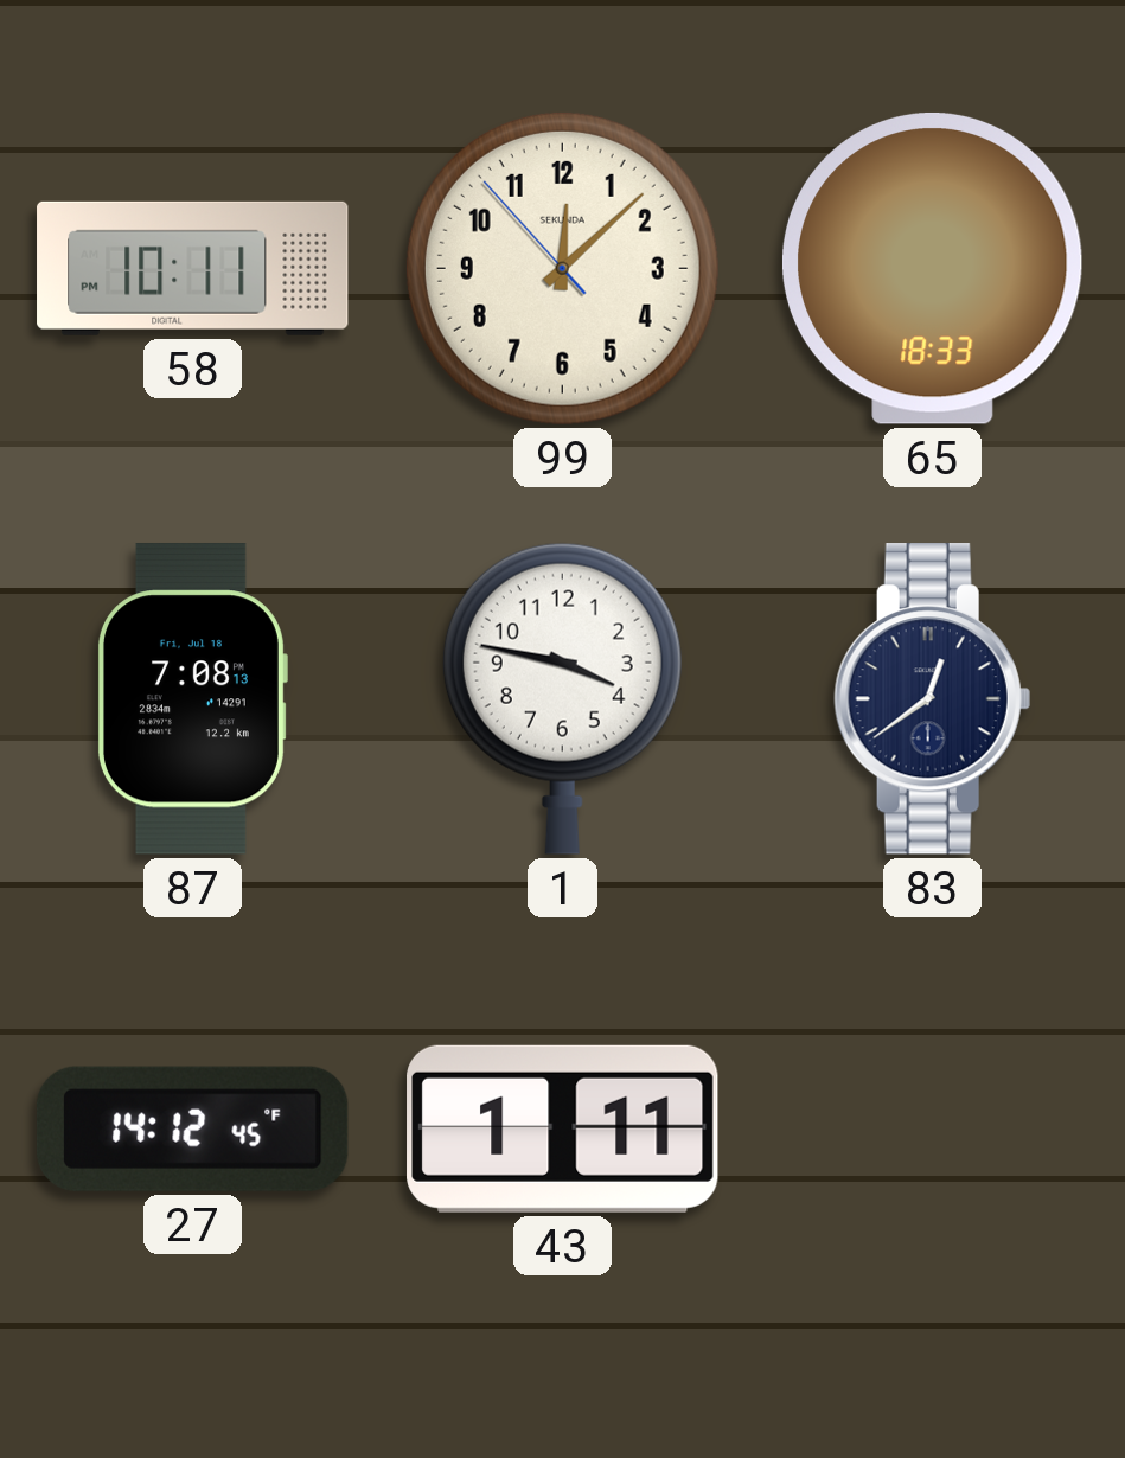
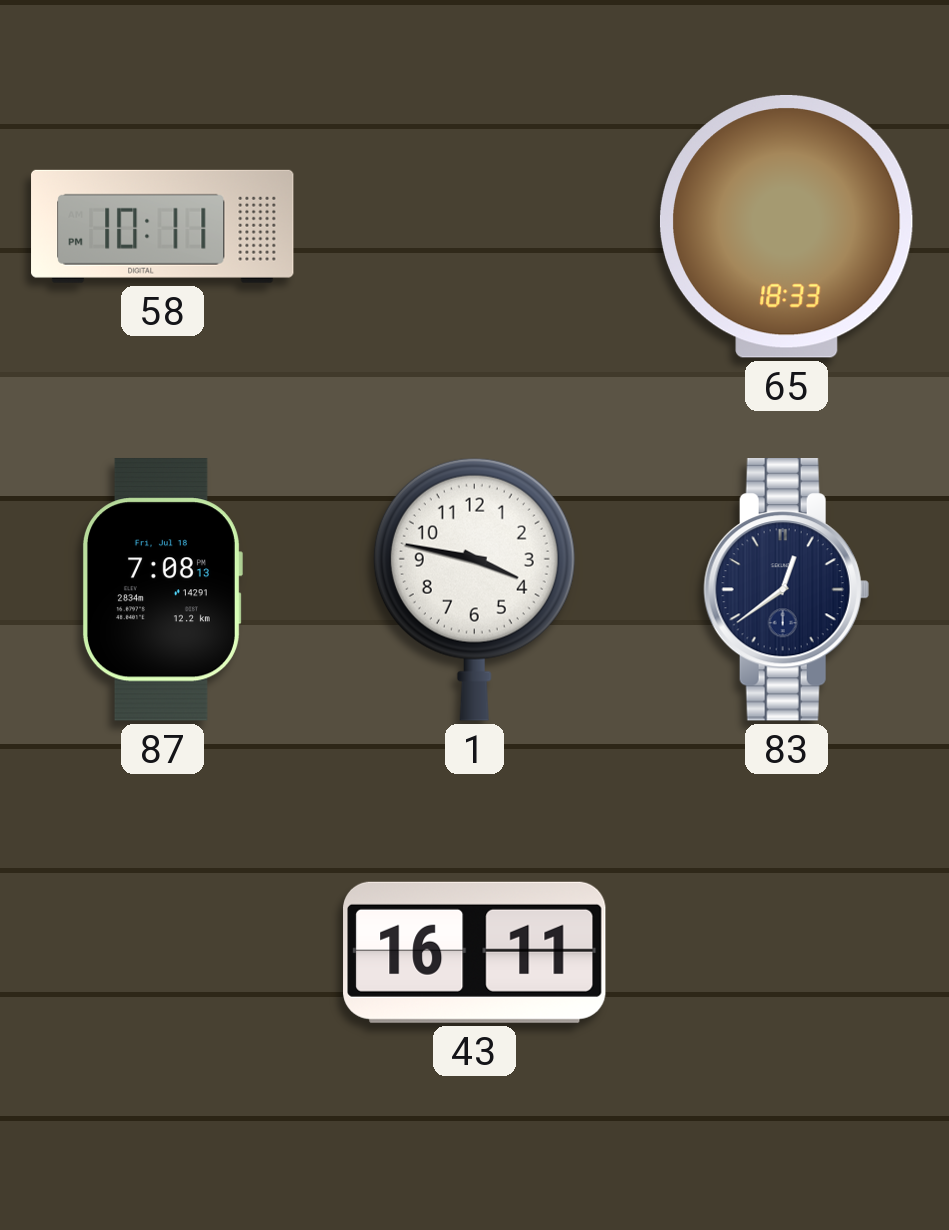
99: 12:07 -> none (562, 268)
27: 14:12 -> none (192, 1128)
43: 1:11 -> 16:11 (475, 952)
